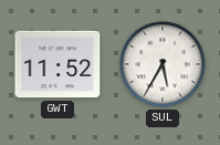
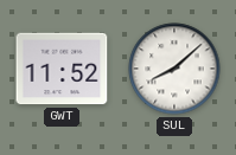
SUL: 5:35 -> 8:08 (174, 69)
